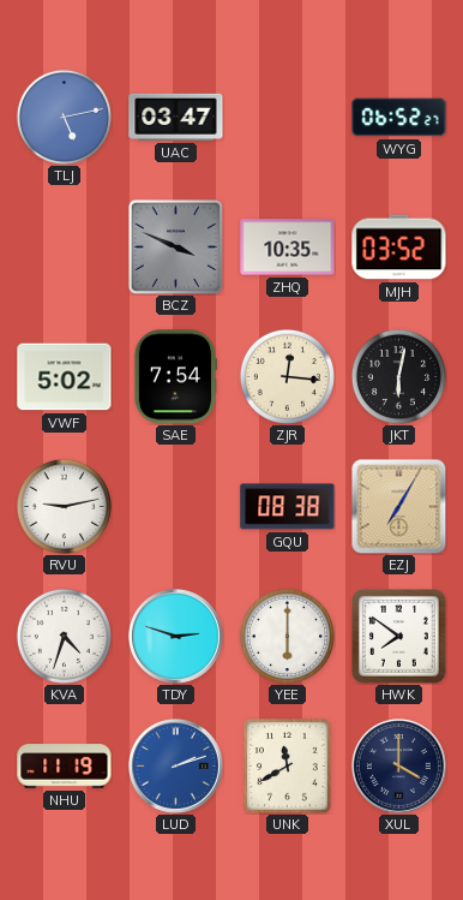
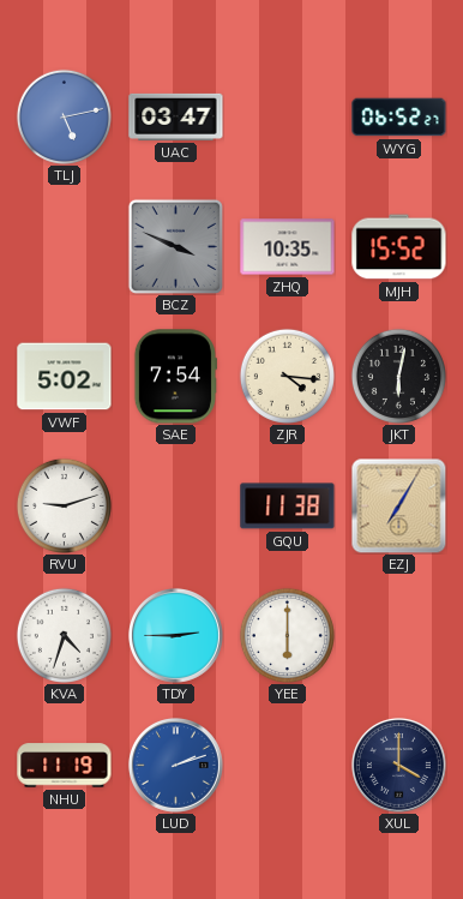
MJH: 03:52 -> 15:52 (399, 247)
ZJR: 12:16 -> 4:16 (287, 376)
RVU: 9:13 -> 9:12 (64, 505)
GQU: 08:38 -> 11:38 (288, 507)
TDY: 2:48 -> 2:45 (175, 635)
HWK: 7:51 -> none (399, 637)
UNK: 11:40 -> none (288, 767)
